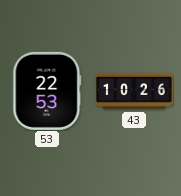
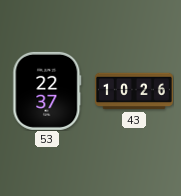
53: 22:53 -> 22:37 (47, 91)
